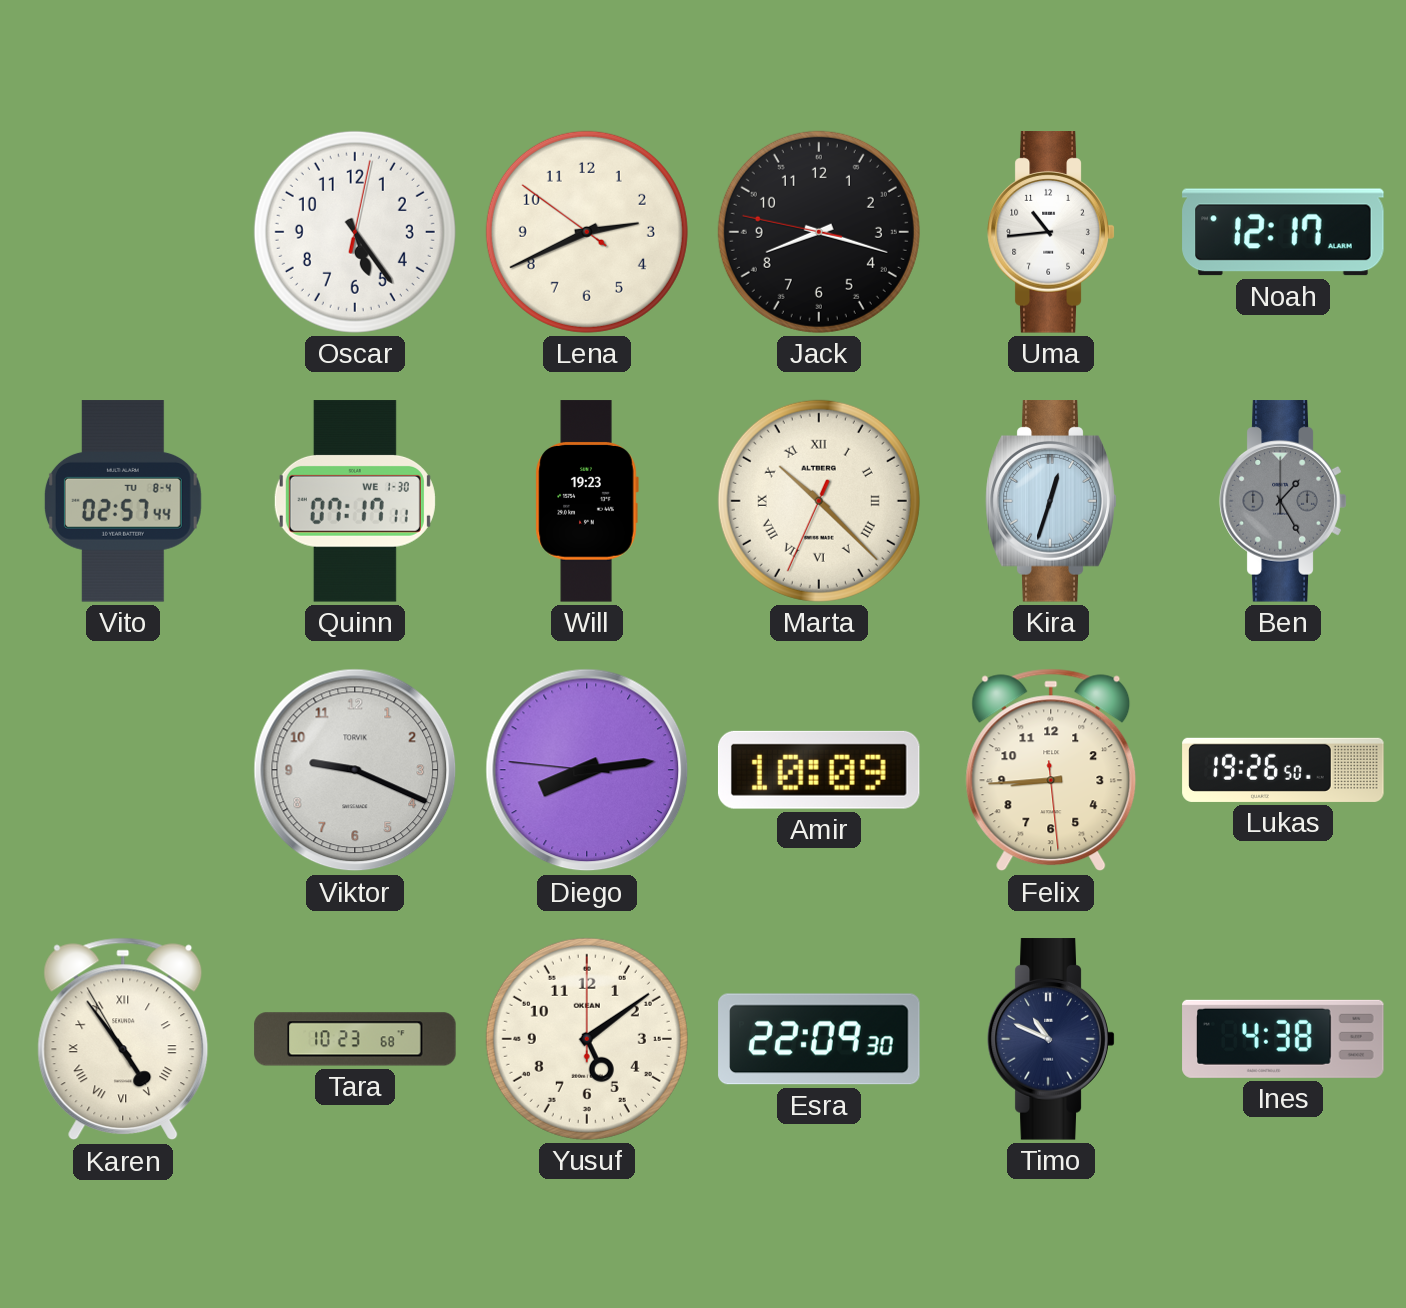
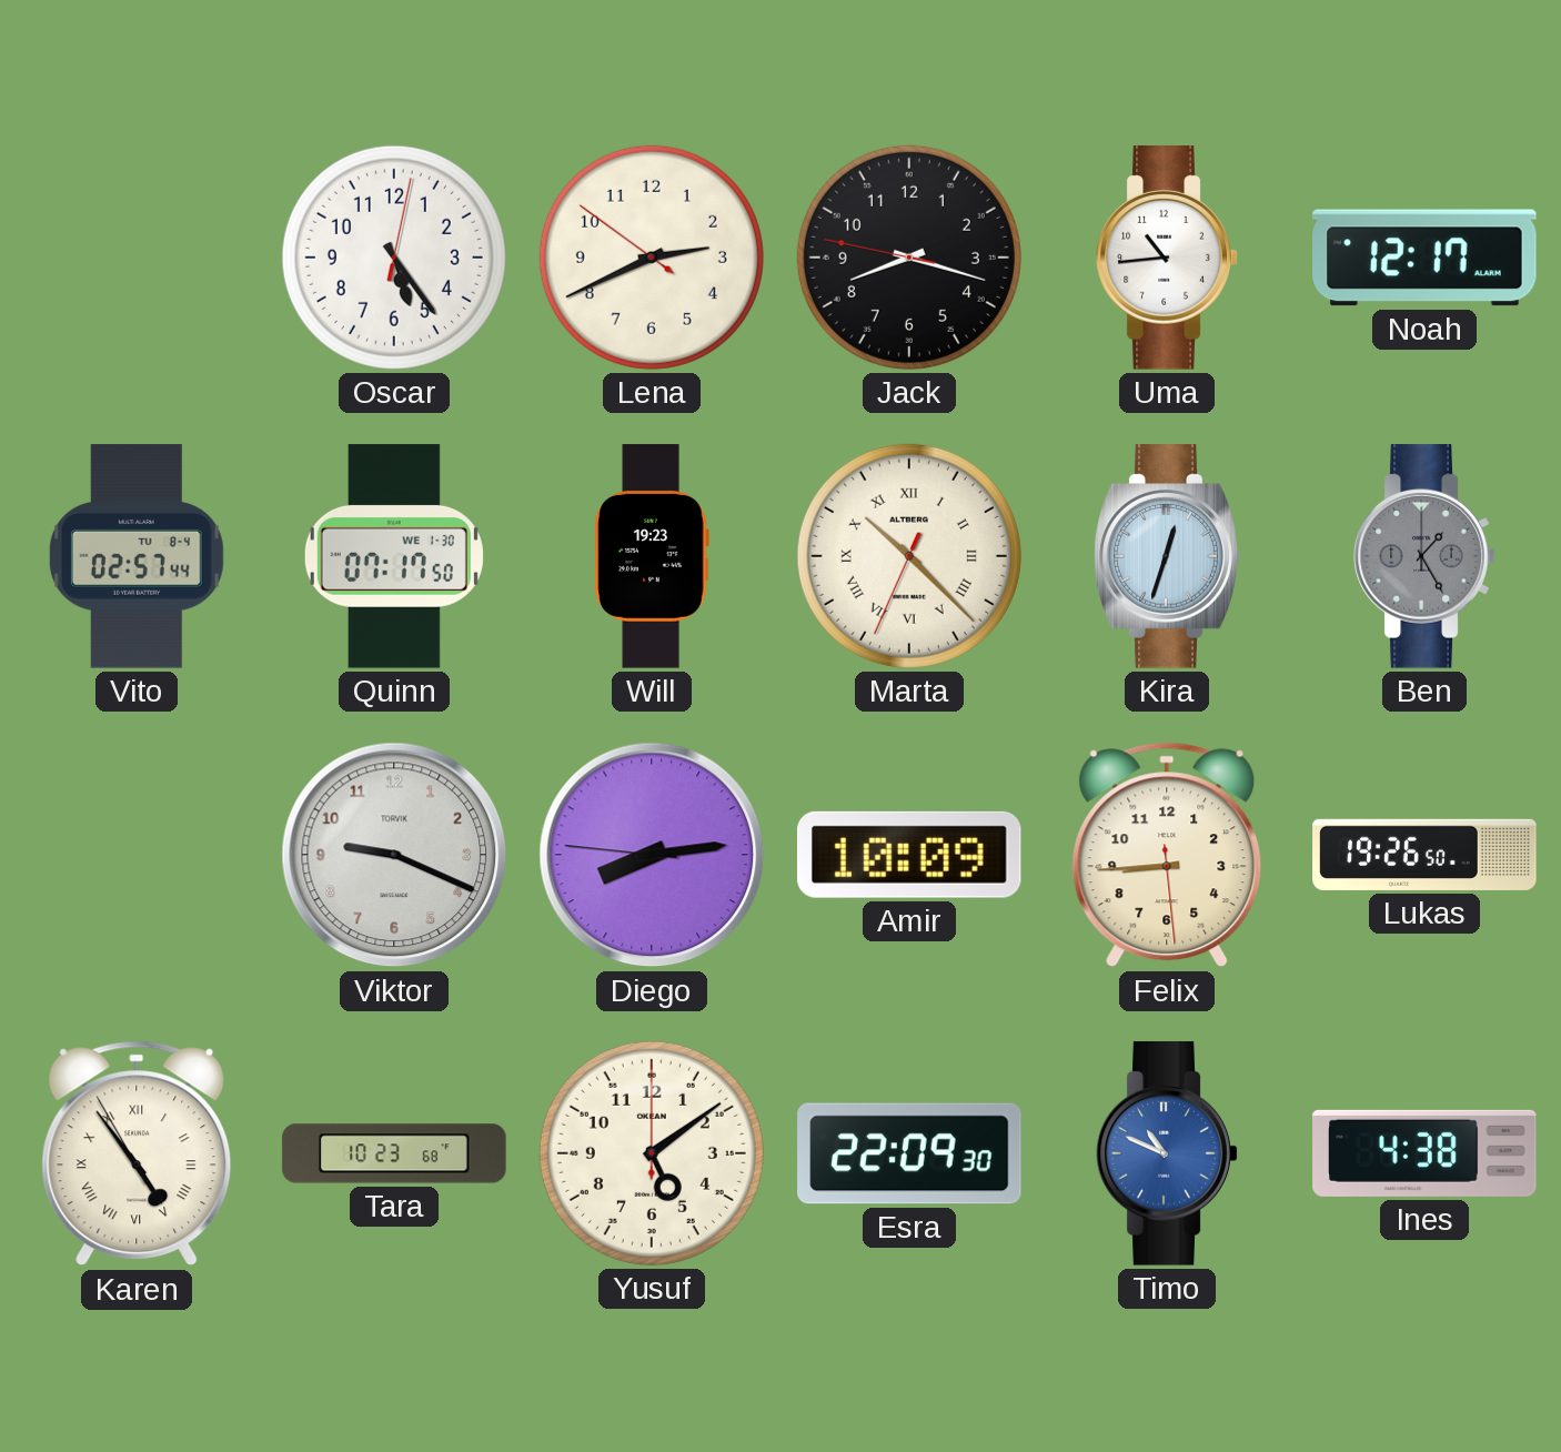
Quinn: 07:17:11 -> 07:17:50 (394, 556)
Timo dial: navy -> blue (1167, 1153)
